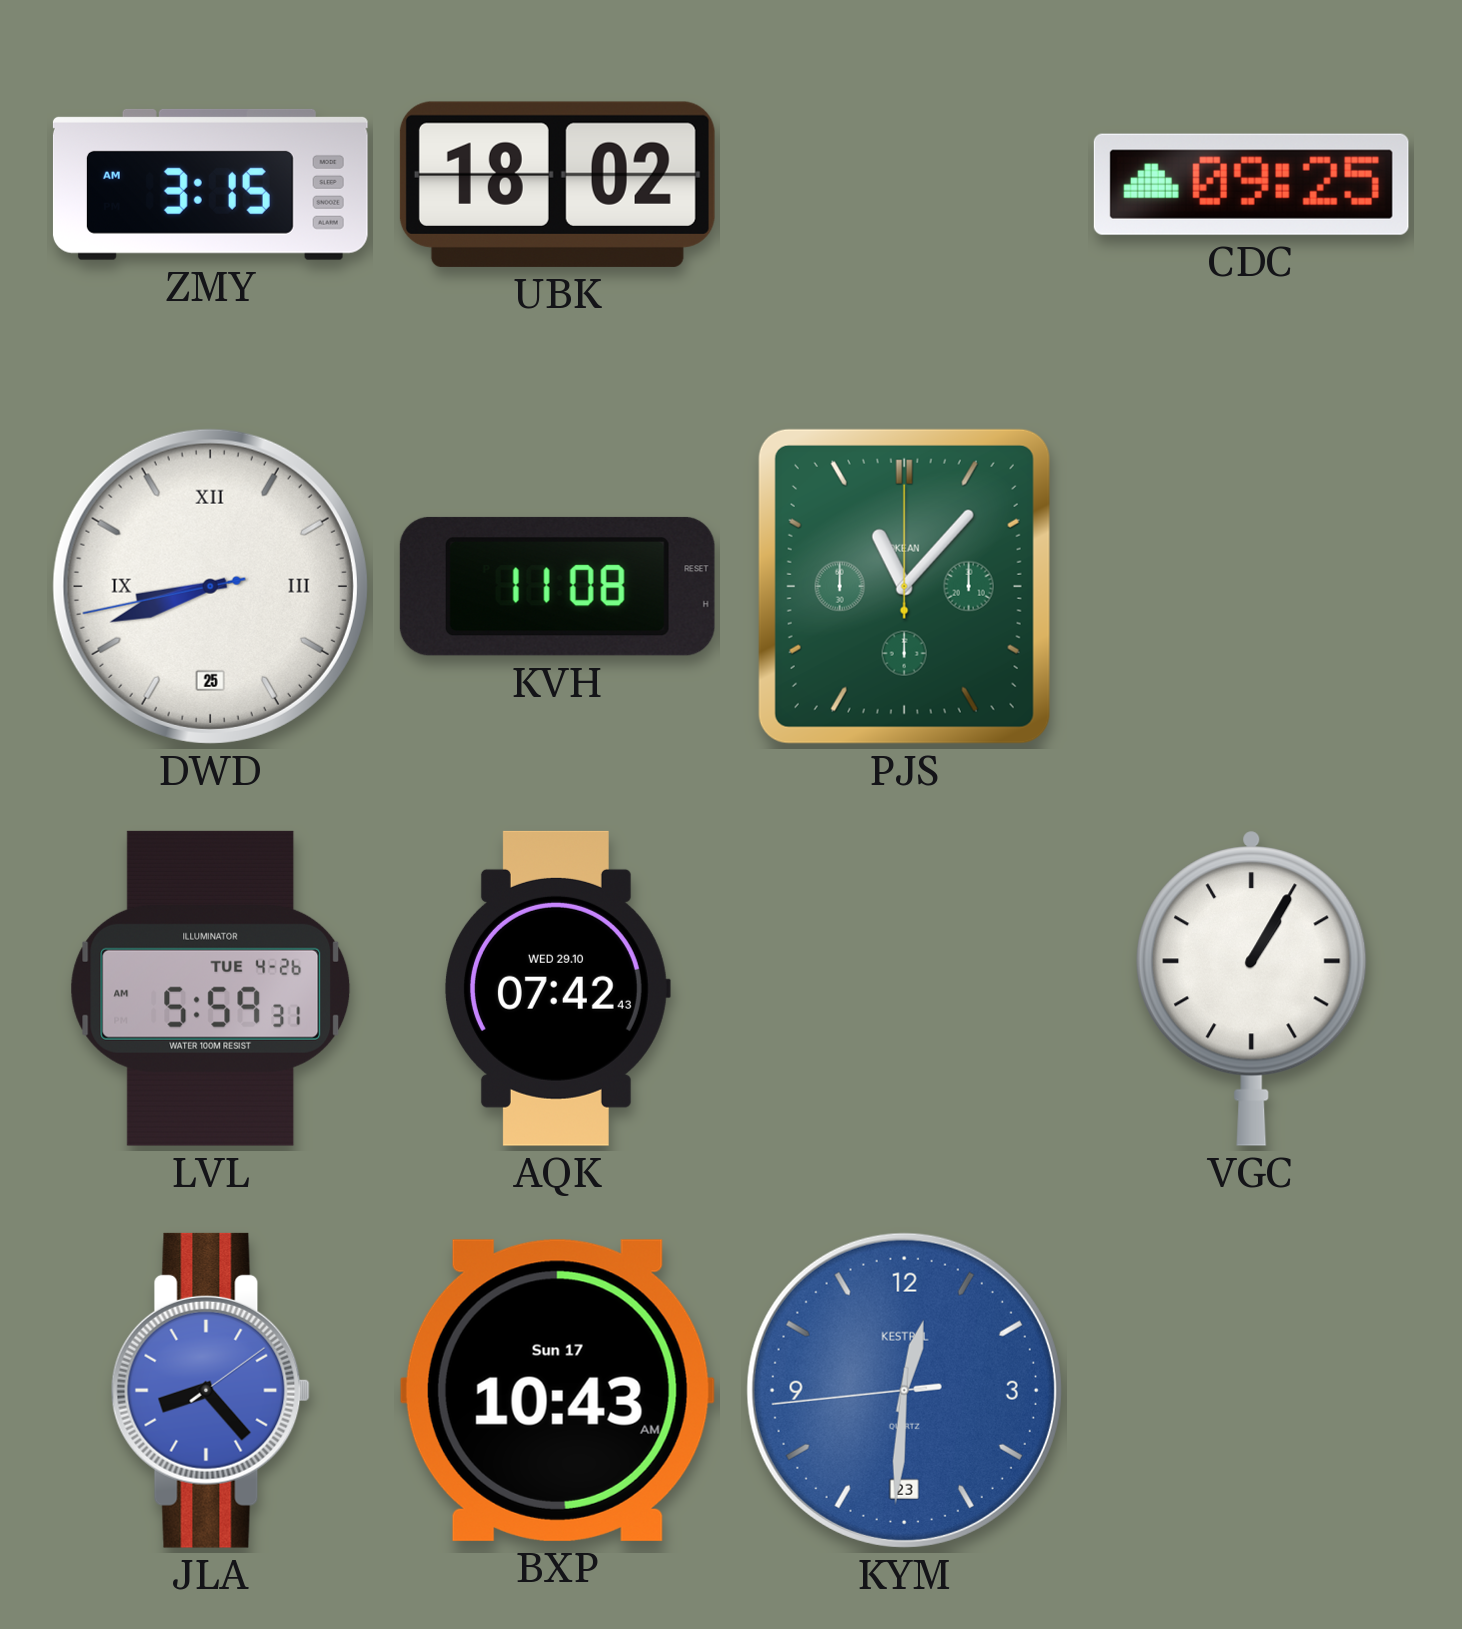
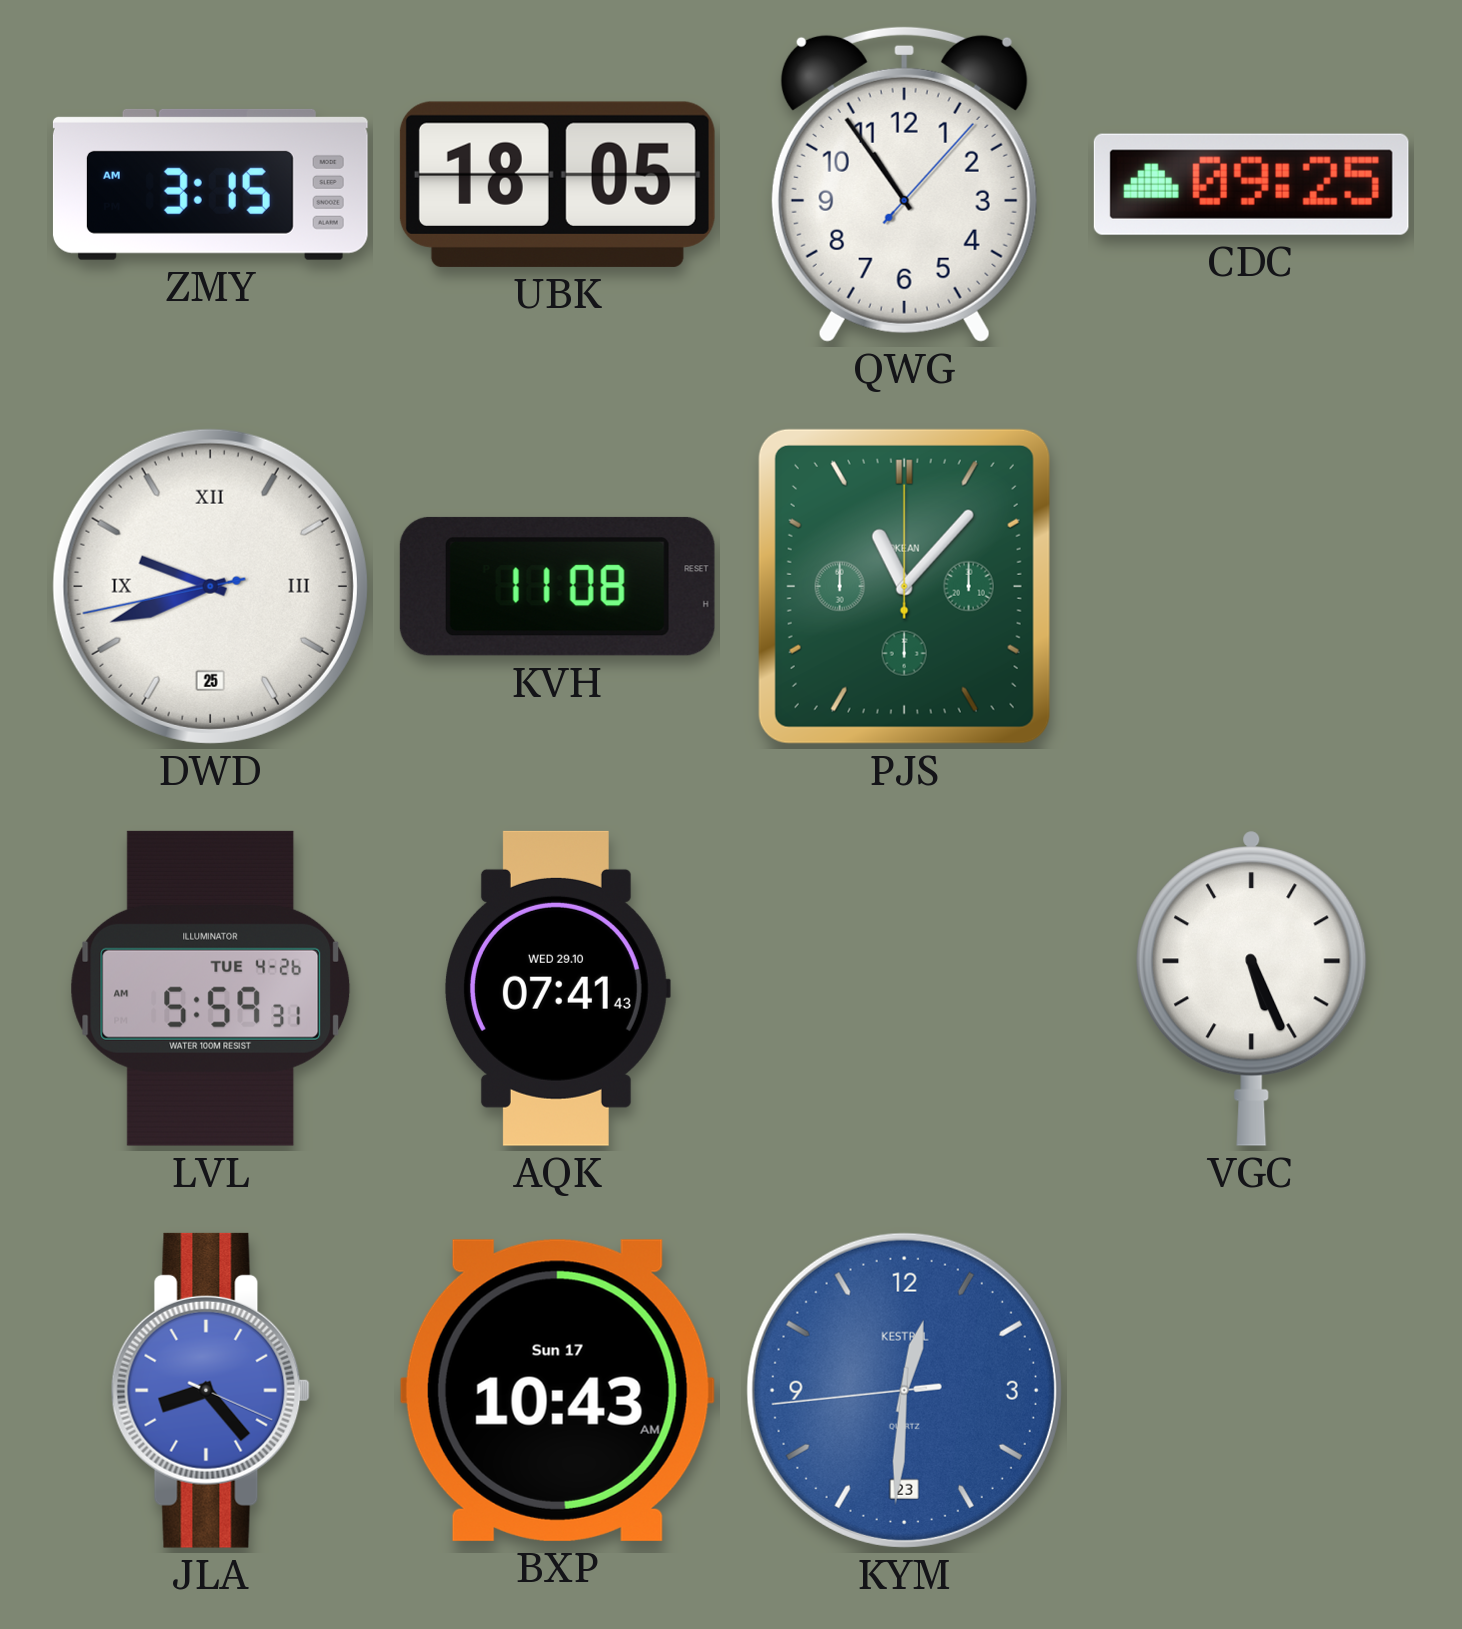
UBK: 18:02 -> 18:05 (557, 184)
QWG: none -> 10:54 (904, 184)
DWD: 8:41 -> 9:41 (210, 586)
AQK: 07:42 -> 07:41 (557, 988)
VGC: 1:05 -> 5:26 (1252, 988)
JLA: 8:23:09 -> 8:23:19 (210, 1390)
